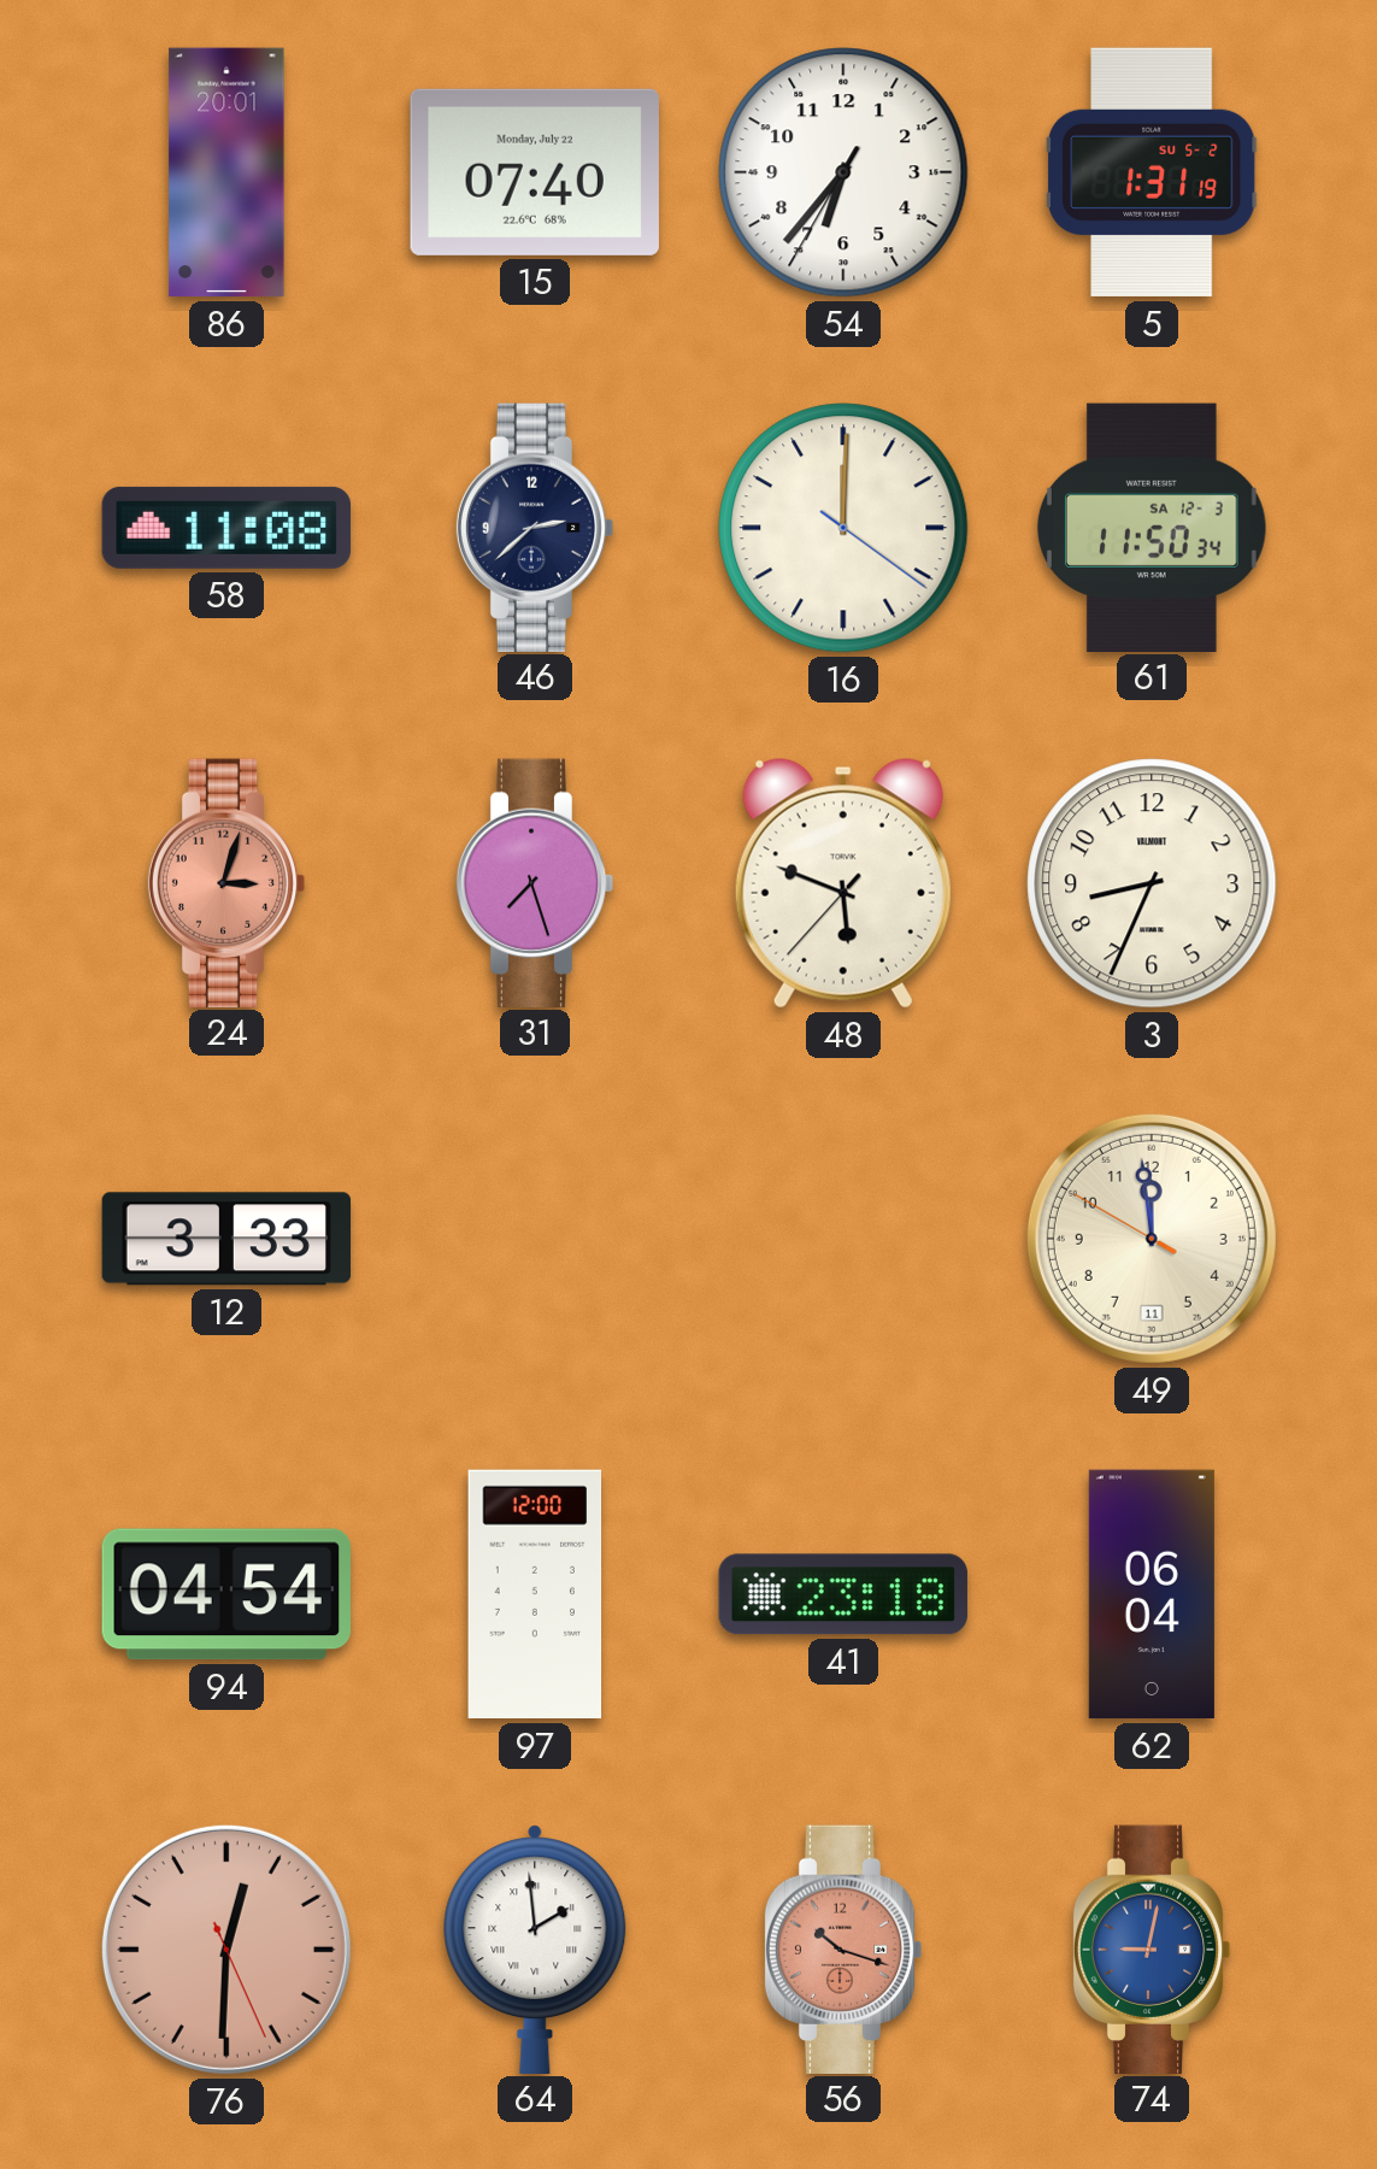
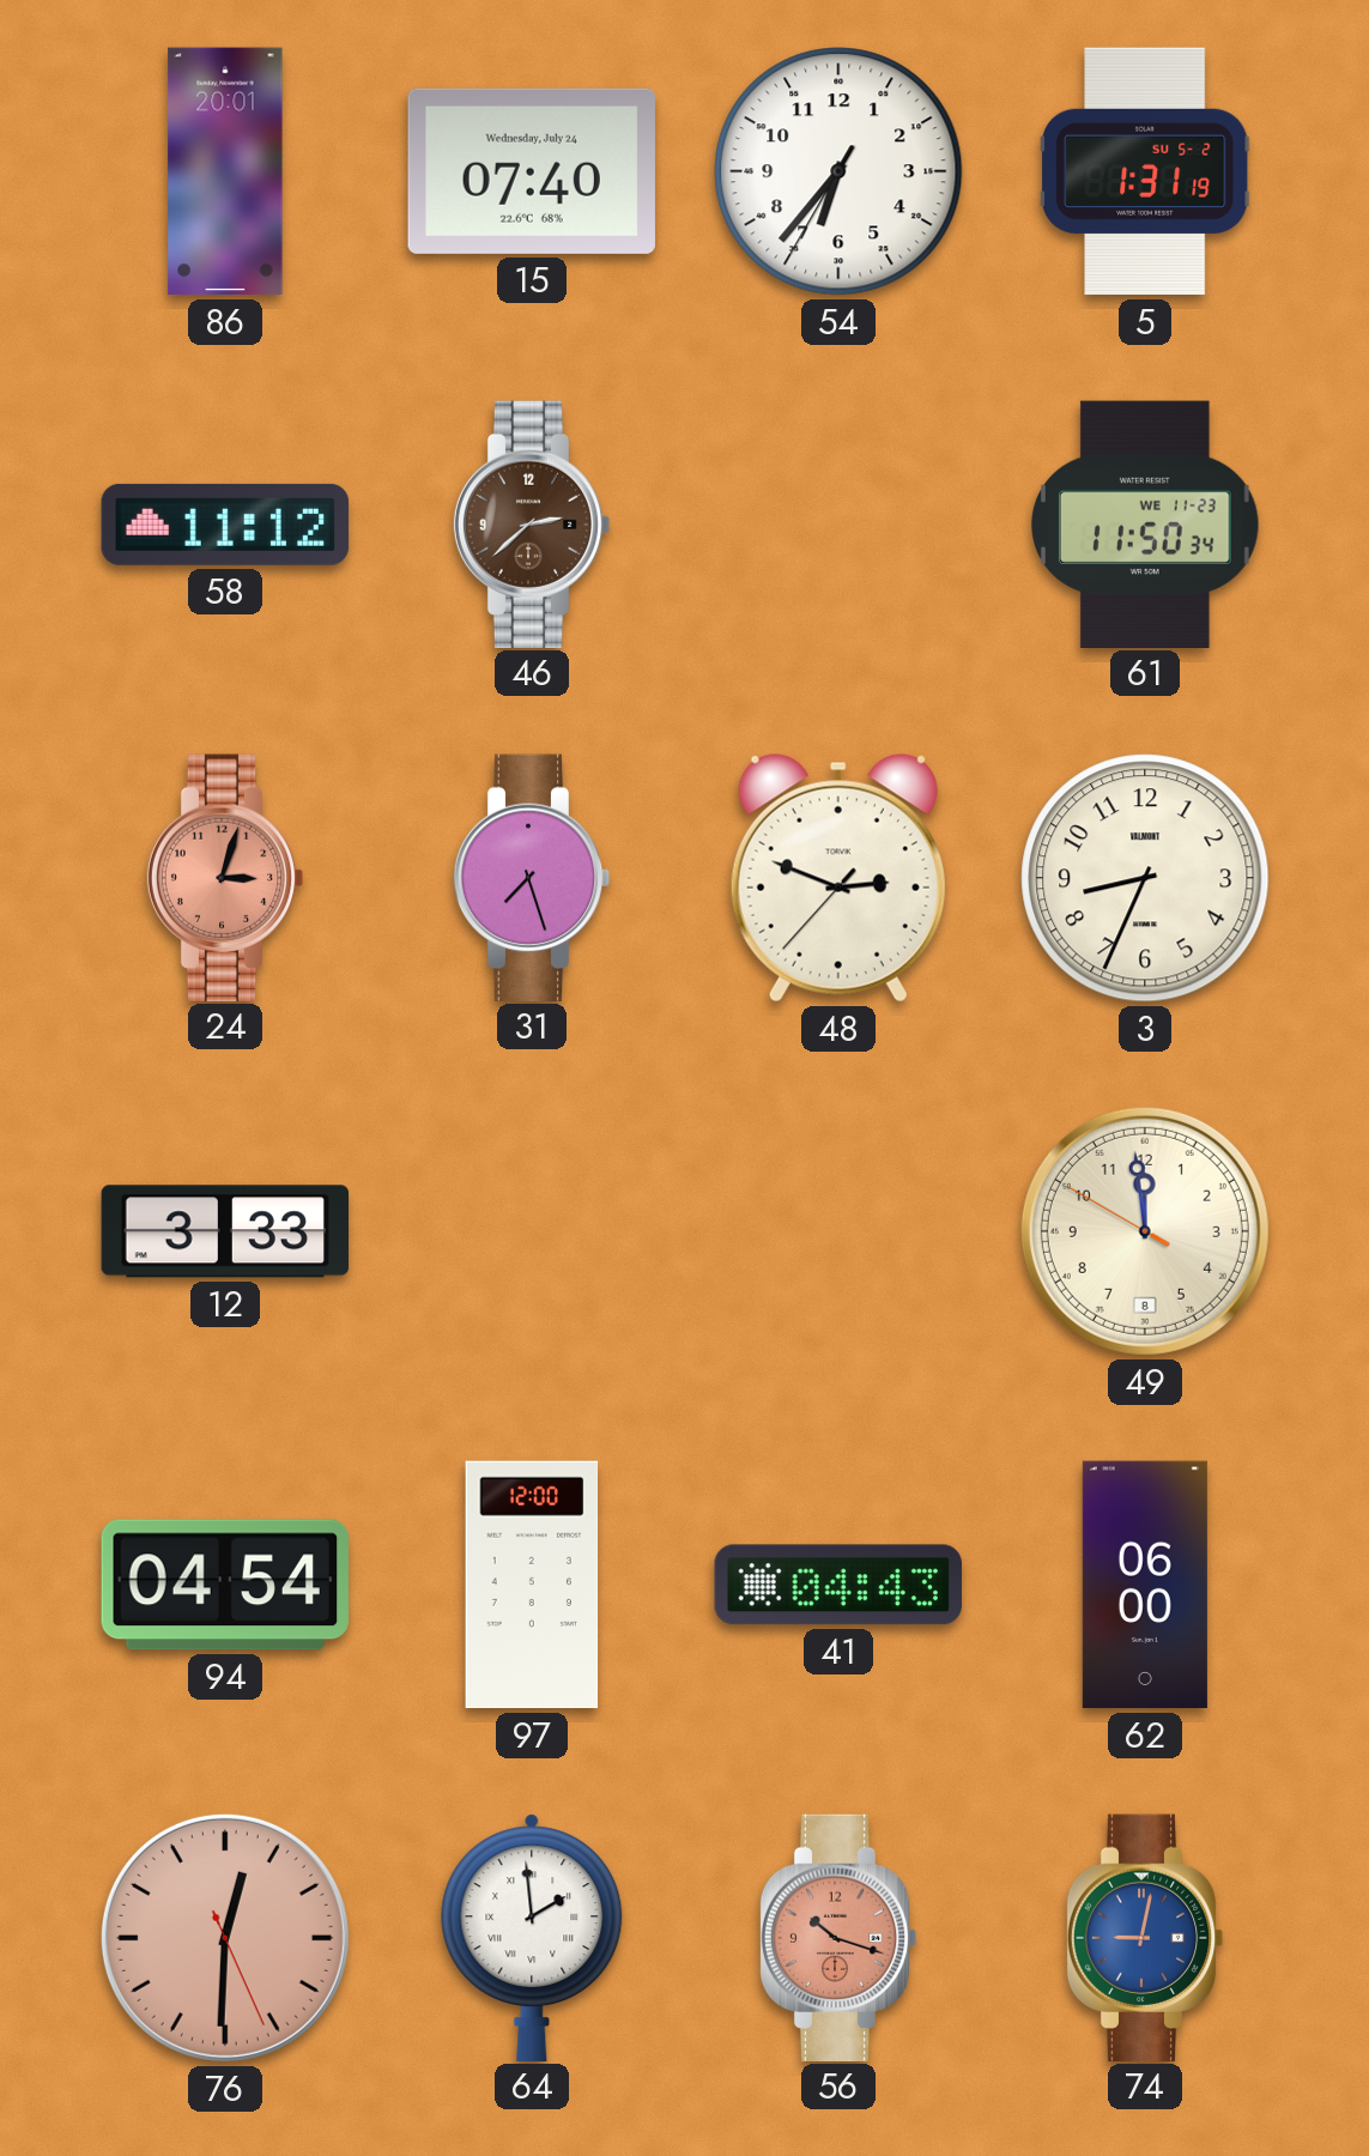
15 date: Monday, July 22 -> Wednesday, July 24 (532, 171)
58: 11:08 -> 11:12 (225, 525)
46 dial: navy -> brown (532, 523)
16: 12:00 -> none (843, 528)
61 date: SA 12-3 -> WE 11-23 (1146, 523)
48: 5:48 -> 2:48 (838, 878)
49 date: 11 -> 8 (1145, 1231)
41: 23:18 -> 04:43 (838, 1585)
62: 06:04 -> 06:00 (1145, 1585)
